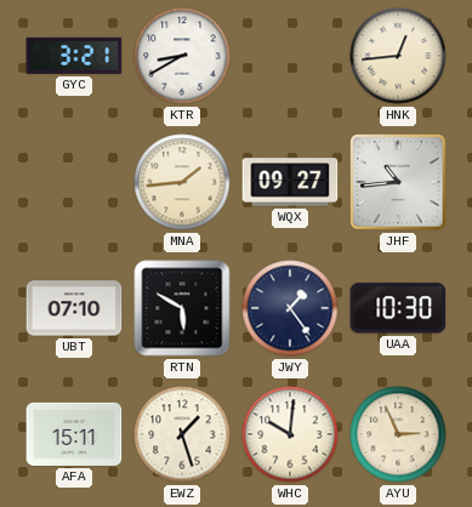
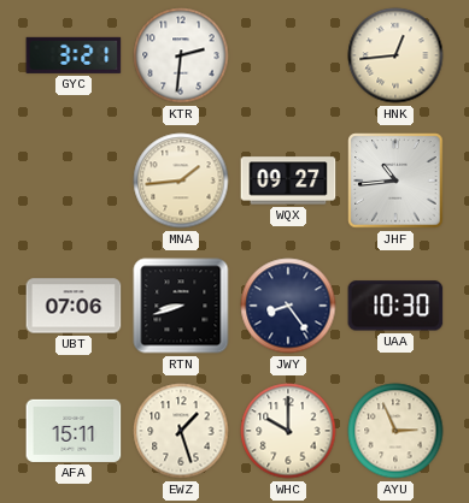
KTR: 8:40 -> 2:31 (181, 55)
UBT: 07:10 -> 07:06 (74, 306)
RTN: 5:50 -> 8:42 (181, 306)
JWY: 1:24 -> 8:24 (288, 306)
WHC: 10:01 -> 10:00 (288, 431)
